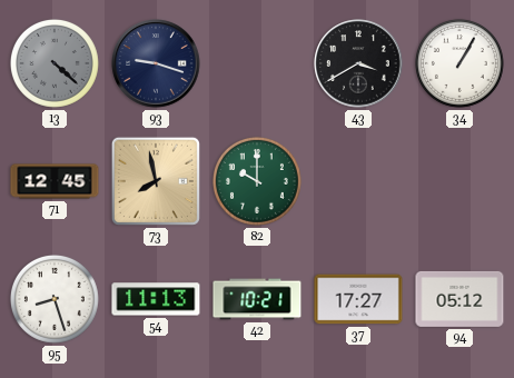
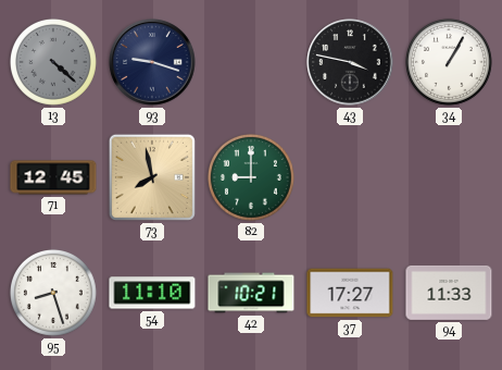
43: 3:40 -> 3:47 (350, 62)
82: 10:00 -> 9:00 (251, 177)
54: 11:13 -> 11:10 (152, 293)
94: 05:12 -> 11:33 (449, 293)
